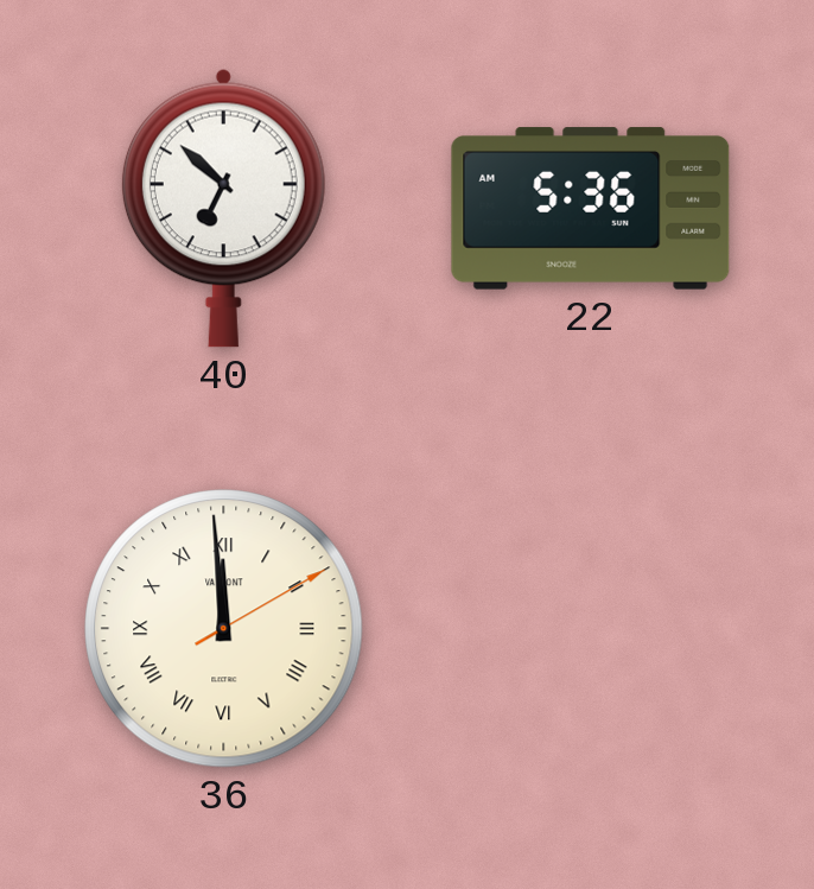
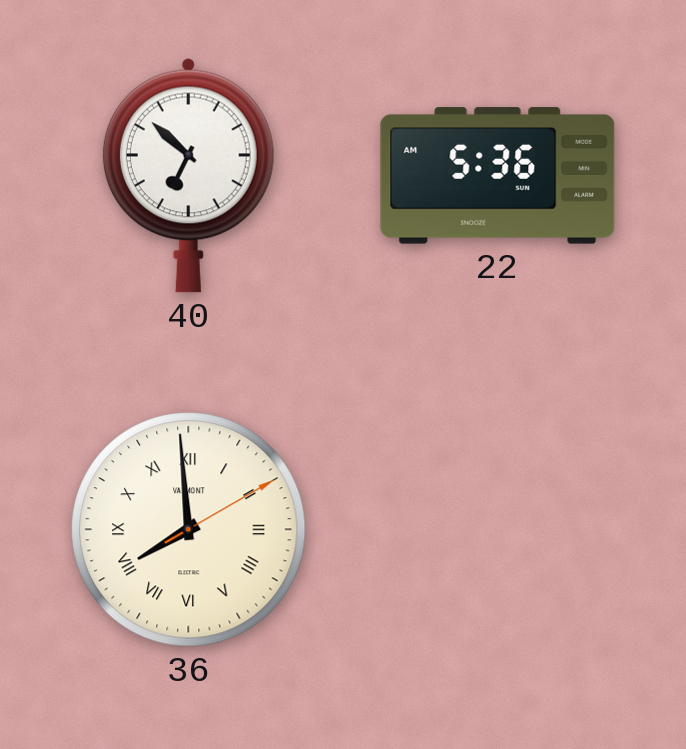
36: 11:59 -> 7:59 (189, 530)
